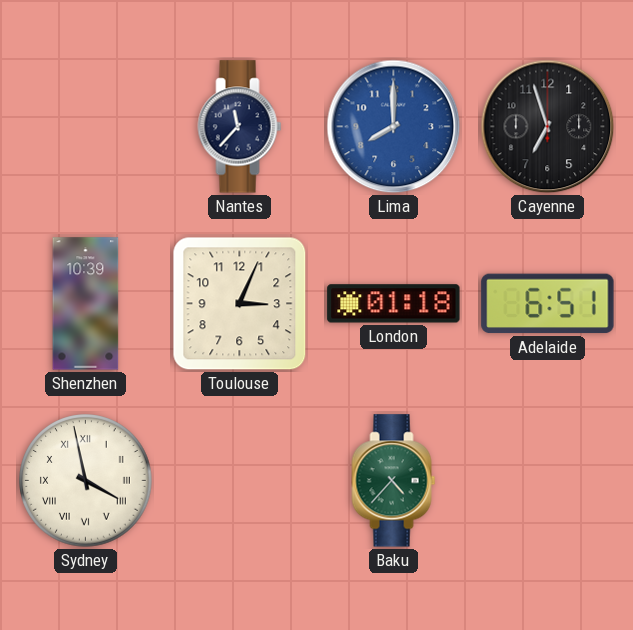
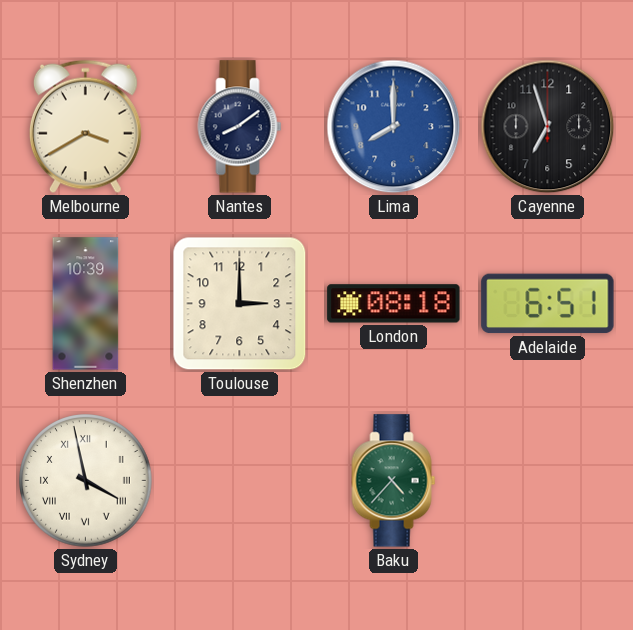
Melbourne: none -> 3:40 (85, 127)
Nantes: 11:37 -> 8:09 (240, 127)
Toulouse: 3:04 -> 3:00 (240, 304)
London: 01:18 -> 08:18 (394, 304)
